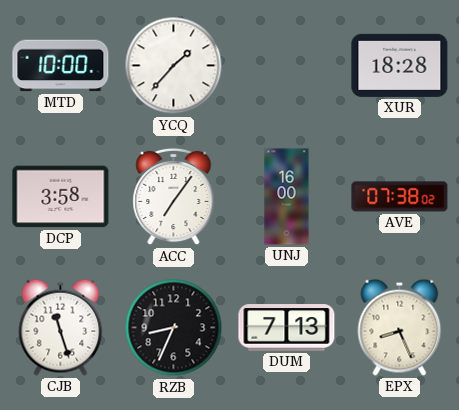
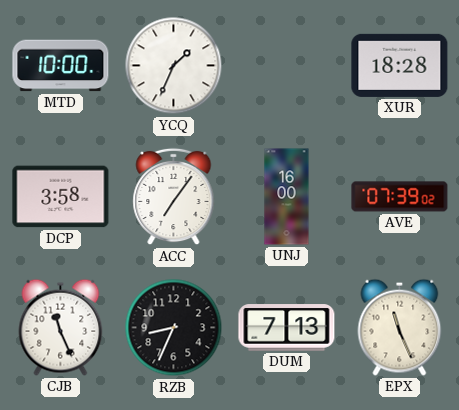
YCQ: 1:37 -> 1:34 (174, 66)
AVE: 07:38 -> 07:39 (400, 197)
CJB: 11:27 -> 11:26 (61, 327)
EPX: 8:26 -> 11:26 (400, 327)
